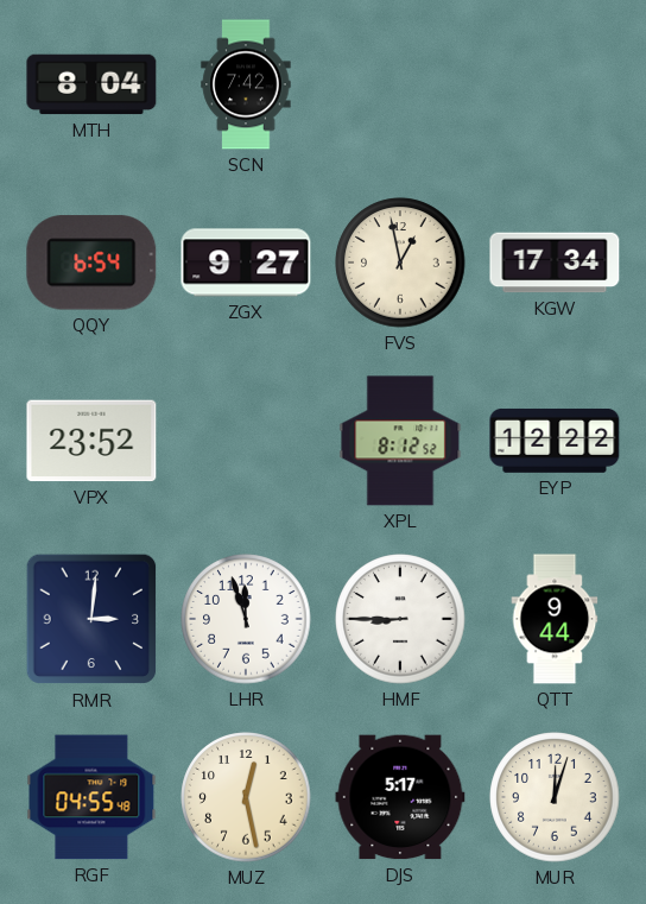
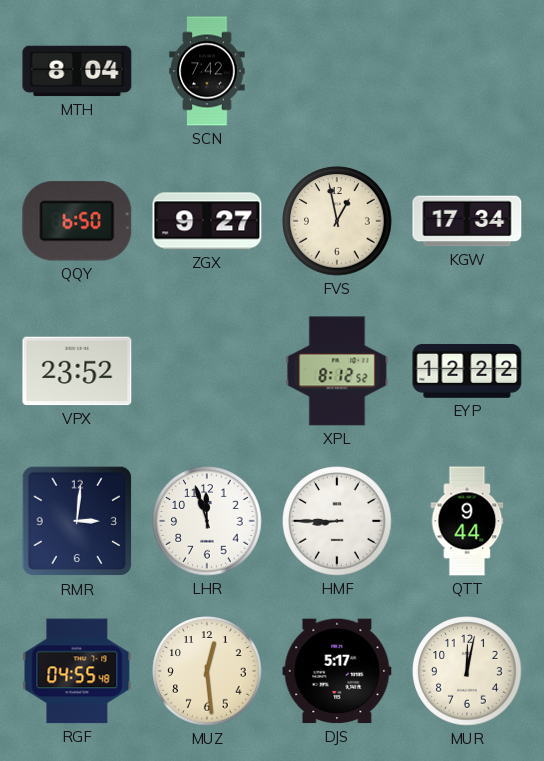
QQY: 6:54 -> 6:50 (77, 221)
MUZ: 12:28 -> 12:29 (207, 671)
MUR: 12:03 -> 12:02 (467, 671)
